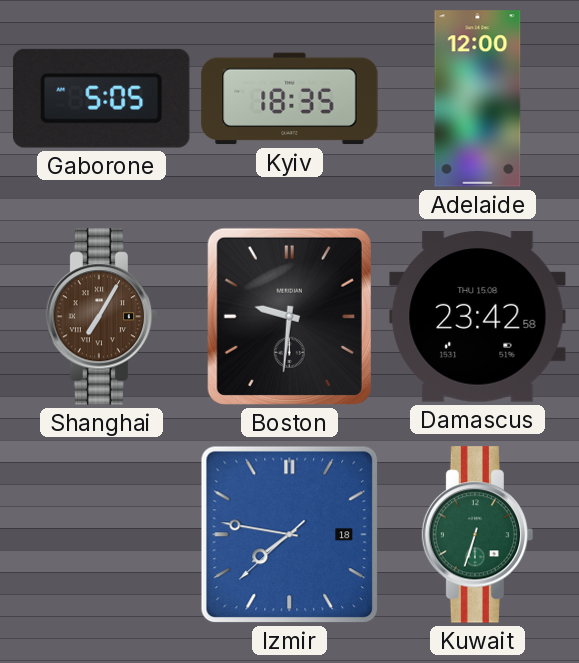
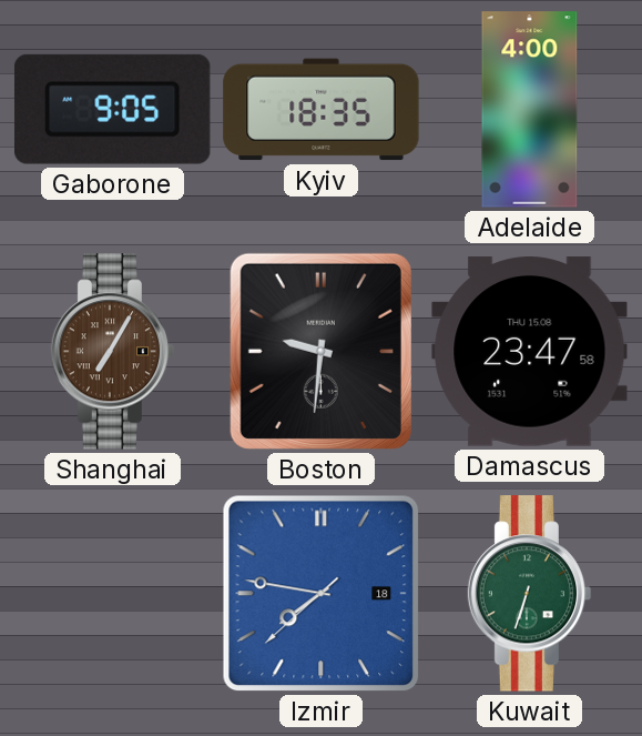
Gaborone: 5:05 -> 9:05 (112, 109)
Adelaide: 12:00 -> 4:00 (530, 110)
Damascus: 23:42 -> 23:47 (530, 352)
